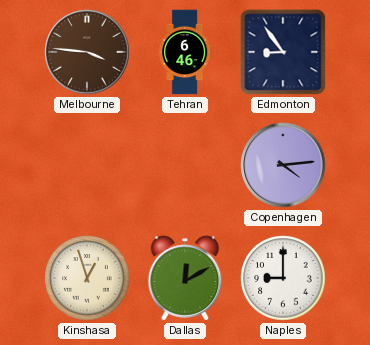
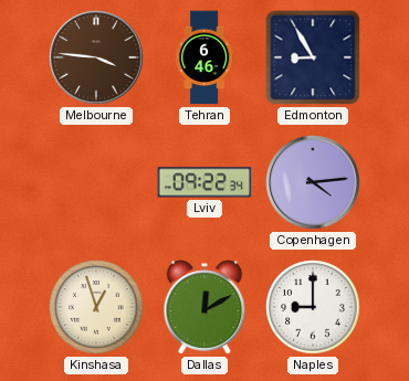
Edmonton: 8:54 -> 8:55 (313, 57)
Lviv: none -> 09:22 (204, 182)
